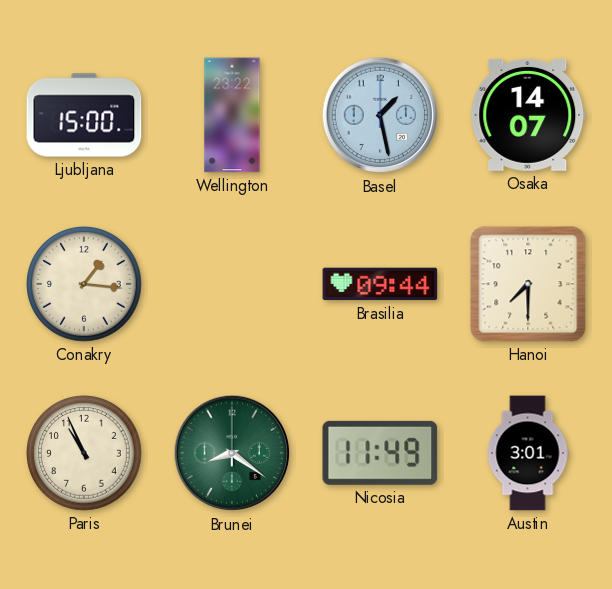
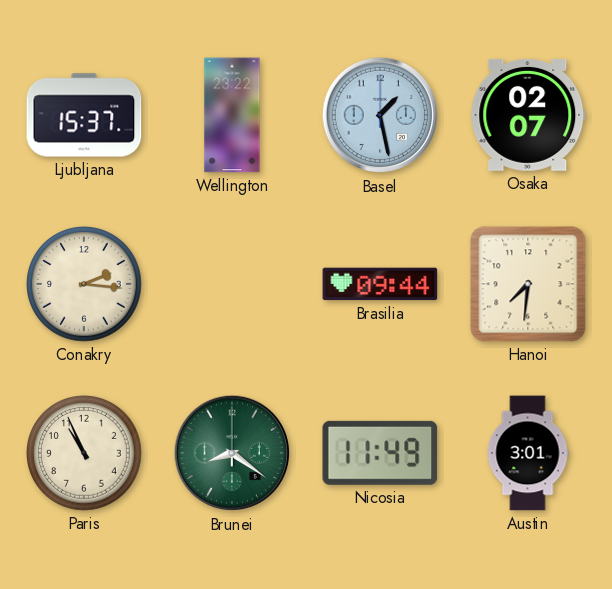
Ljubljana: 15:00 -> 15:37 (84, 115)
Osaka: 14:07 -> 02:07 (528, 115)
Conakry: 1:16 -> 2:16 (84, 284)
Hanoi: 7:30 -> 7:31 (528, 284)
